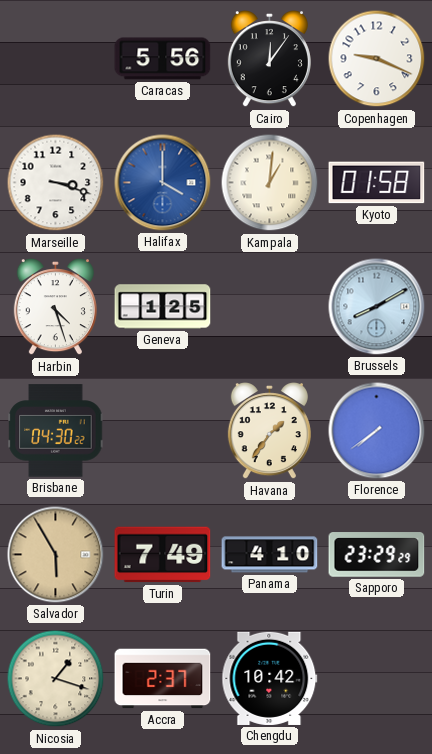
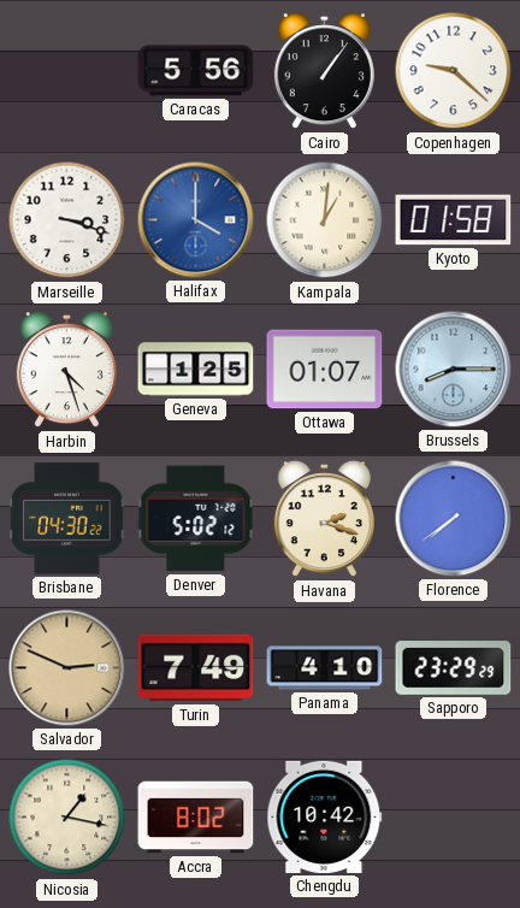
Cairo: 12:06 -> 1:06 (324, 72)
Copenhagen: 9:19 -> 9:22 (454, 71)
Ottawa: none -> 01:07 (325, 370)
Brussels: 8:10 -> 8:15 (454, 370)
Denver: none -> 5:02 (196, 519)
Havana: 1:36 -> 2:18 (324, 520)
Salvador: 5:55 -> 2:49 (67, 668)
Nicosia: 1:18 -> 1:17 (67, 818)
Accra: 2:37 -> 8:02 (196, 818)
